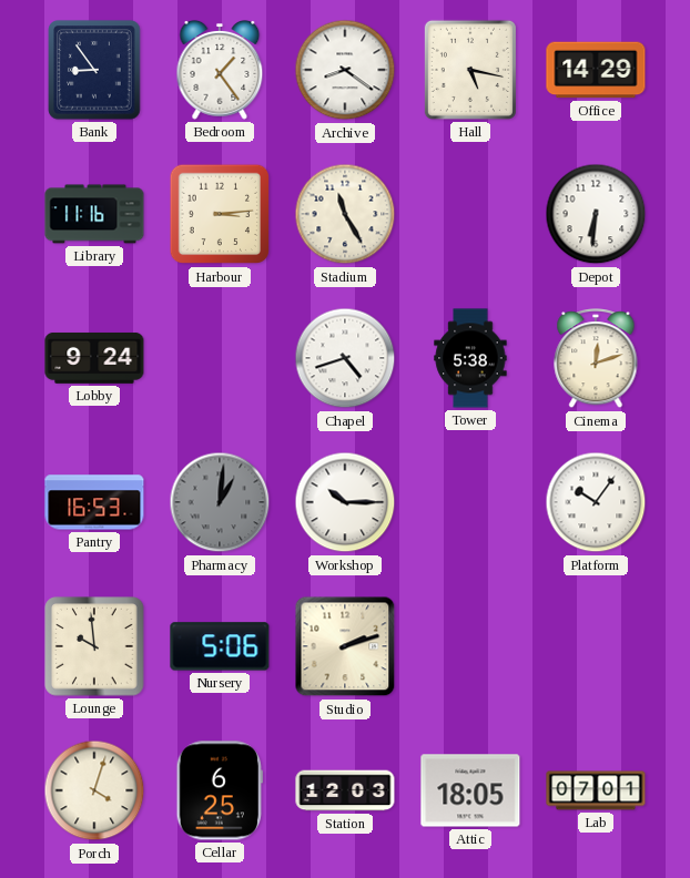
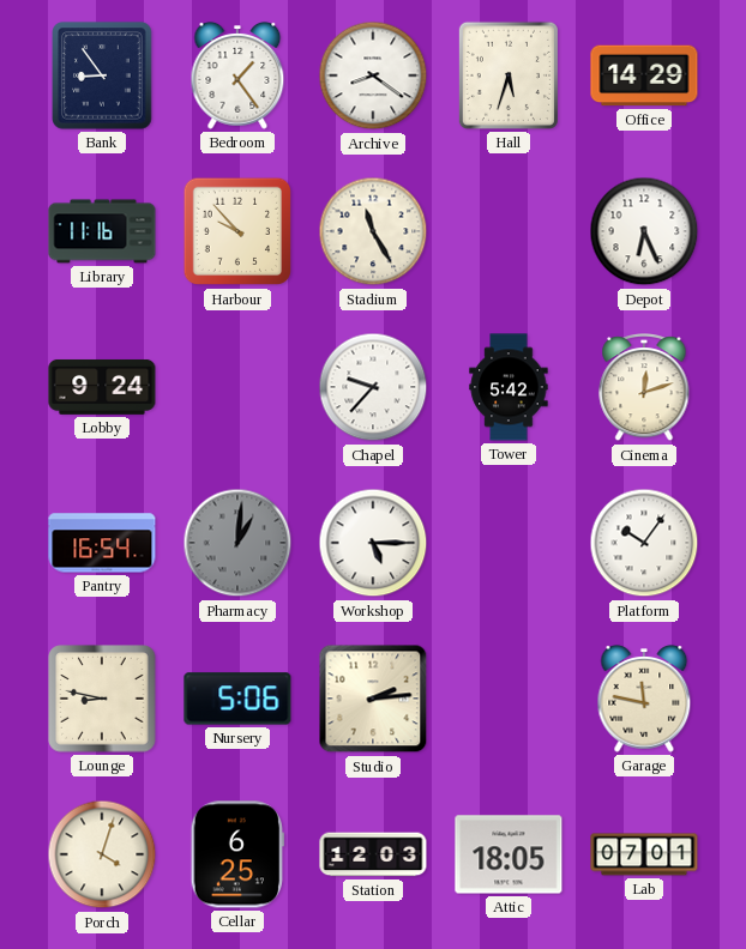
Hall: 5:17 -> 5:33 (509, 75)
Harbour: 3:14 -> 9:53 (237, 231)
Depot: 6:31 -> 6:26 (644, 231)
Chapel: 4:42 -> 9:37 (373, 387)
Tower: 5:38 -> 5:42 (509, 387)
Pantry: 16:53 -> 16:54 (102, 543)
Workshop: 10:15 -> 5:15 (373, 543)
Lounge: 9:59 -> 8:47 (102, 699)
Studio: 2:12 -> 2:14 (373, 699)
Garage: none -> 11:47 (644, 700)
